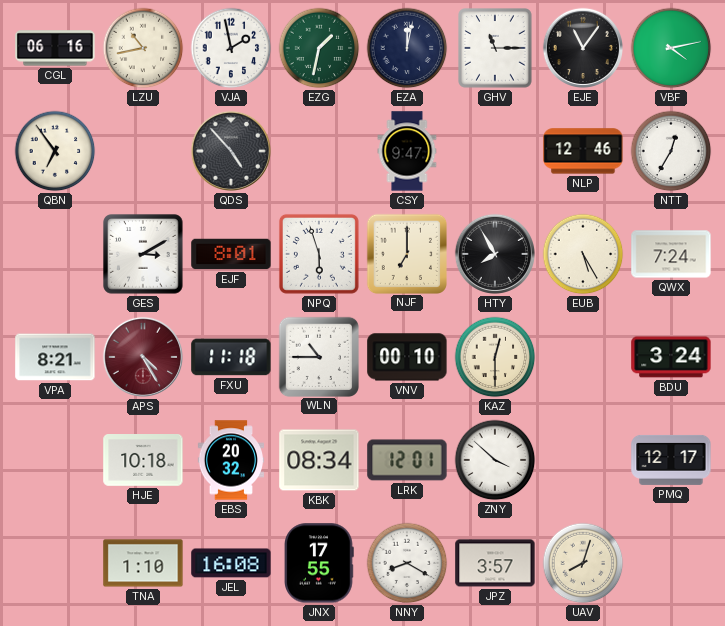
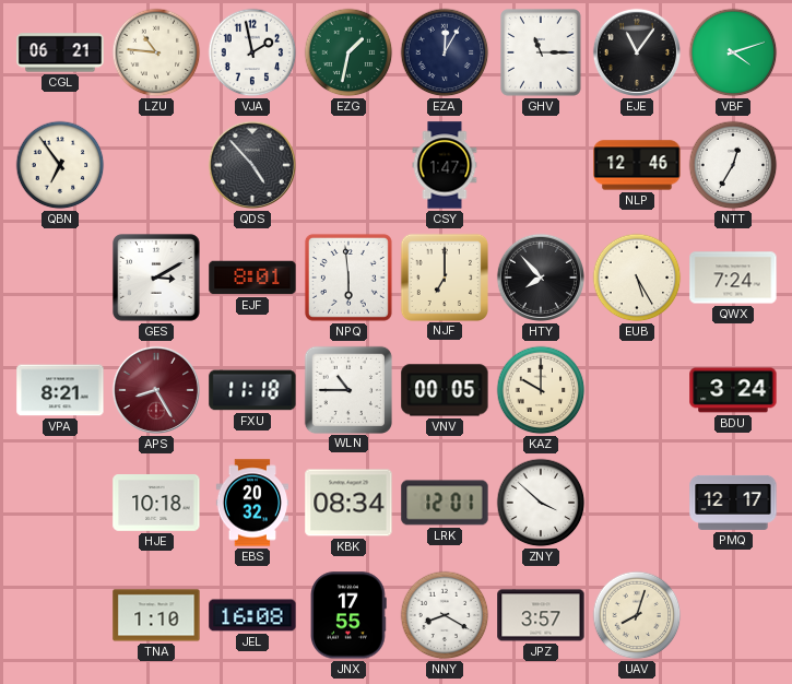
CGL: 06:16 -> 06:21 (60, 52)
LZU: 10:43 -> 10:46 (156, 52)
EZA: 12:02 -> 12:05 (445, 52)
VBF: 4:13 -> 4:12 (733, 52)
CSY: 9:47 -> 1:47 (445, 165)
NPQ: 5:57 -> 5:59 (348, 278)
HTY: 7:55 -> 7:53 (541, 278)
APS: 4:25 -> 8:25 (156, 390)
VNV: 00:10 -> 00:05 (445, 390)
KAZ: 12:30 -> 10:00 (541, 390)
